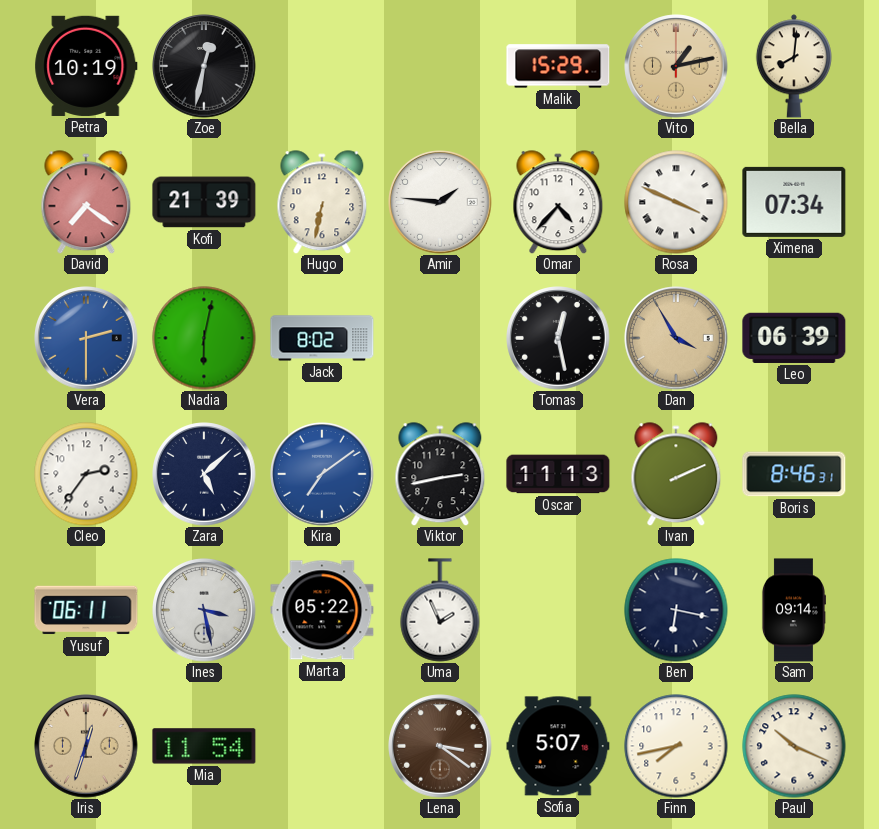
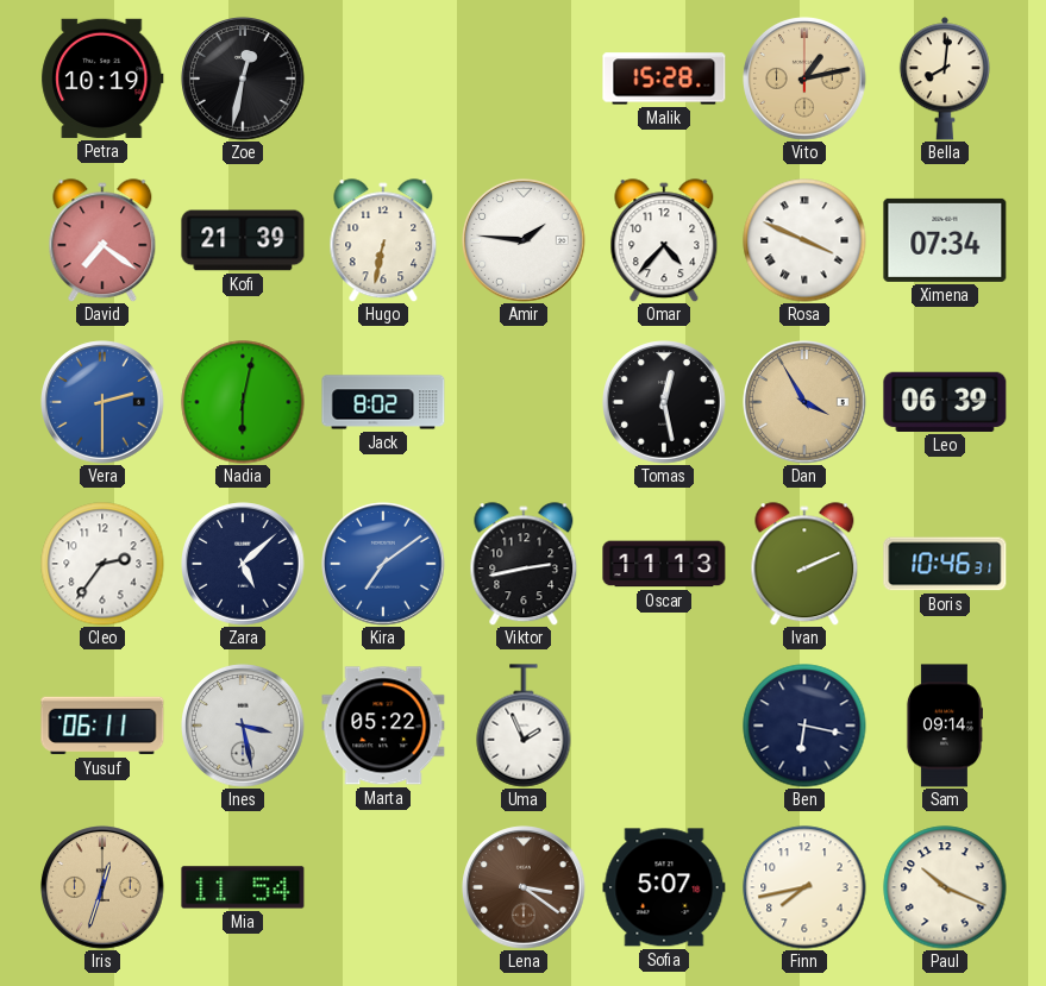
Malik: 15:29 -> 15:28 (664, 78)
Boris: 8:46 -> 10:46 (945, 564)
